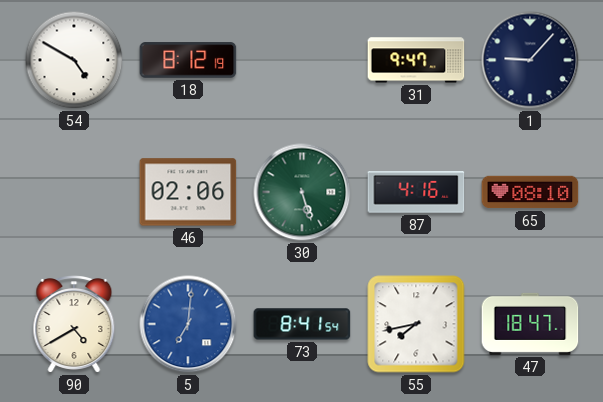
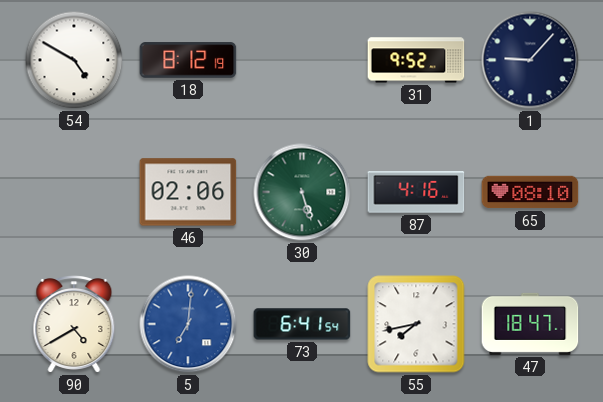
31: 9:47 -> 9:52 (416, 60)
73: 8:41 -> 6:41 (302, 324)
